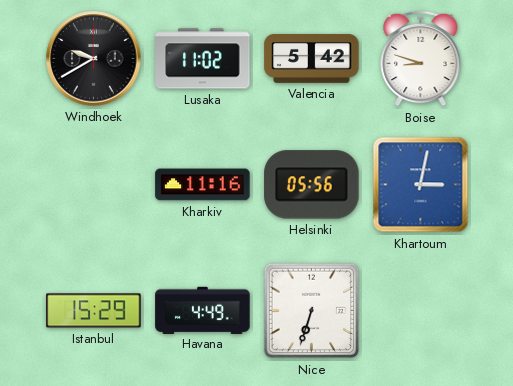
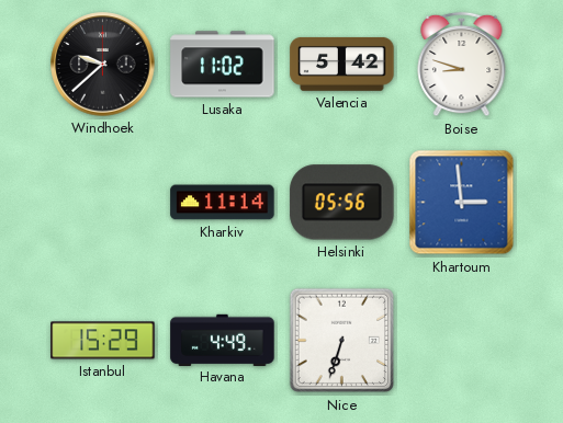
Windhoek: 9:40 -> 9:38 (103, 65)
Kharkiv: 11:16 -> 11:14 (223, 203)
Khartoum: 3:02 -> 2:59 (462, 203)
